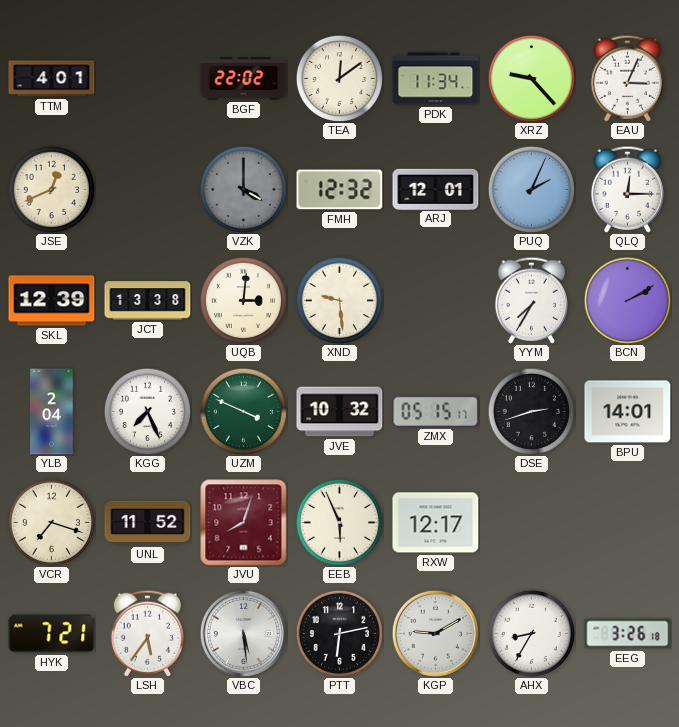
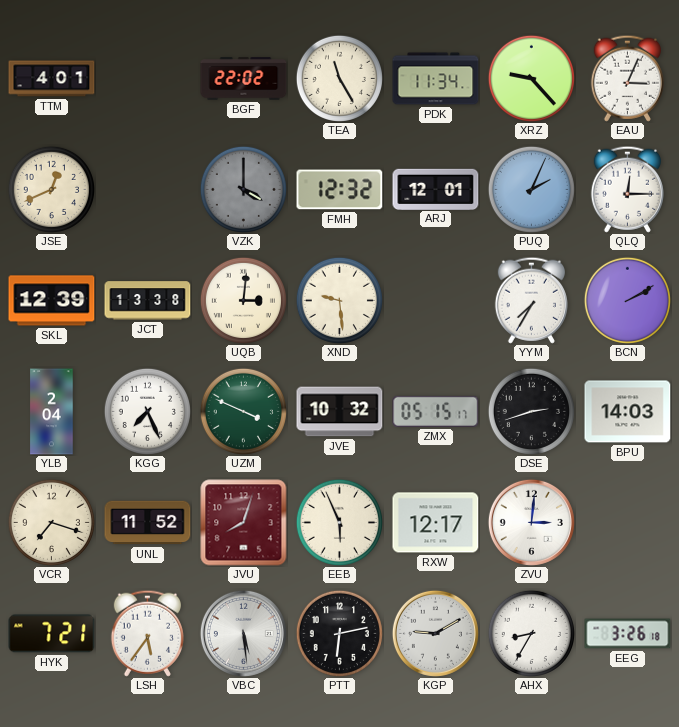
TEA: 12:09 -> 11:25 (339, 78)
BPU: 14:01 -> 14:03 (628, 412)
ZVU: none -> 3:01 (531, 522)
